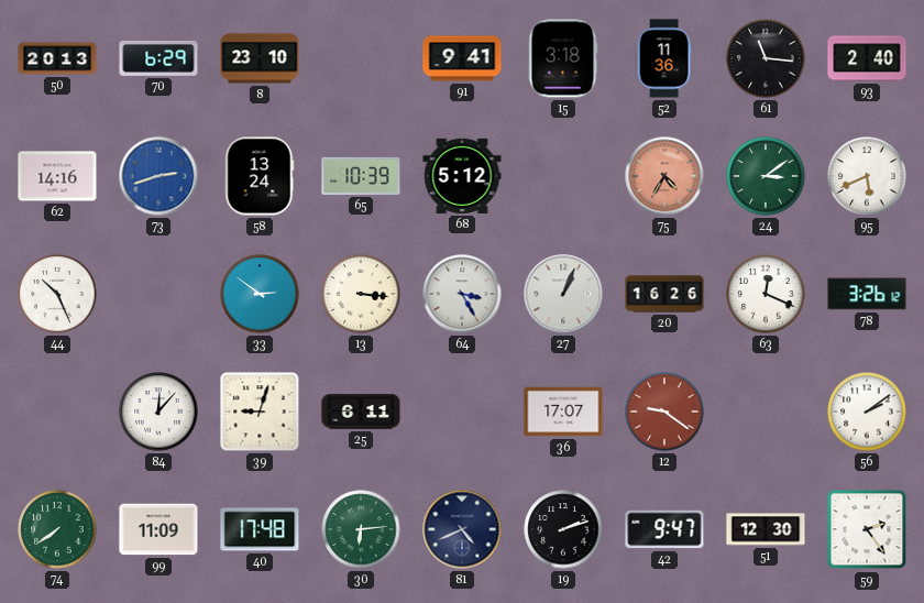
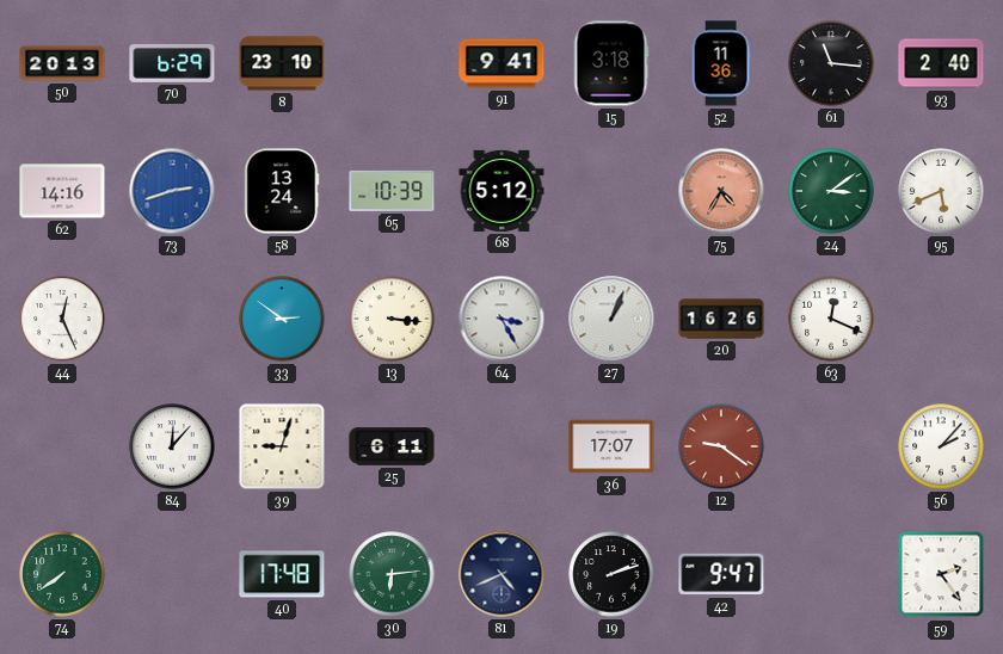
44: 10:26 -> 12:26 (62, 319)
78: 3:26 -> none (867, 294)
56: 2:09 -> 2:07 (941, 446)
99: 11:09 -> none (158, 529)
51: 12:30 -> none (766, 529)
